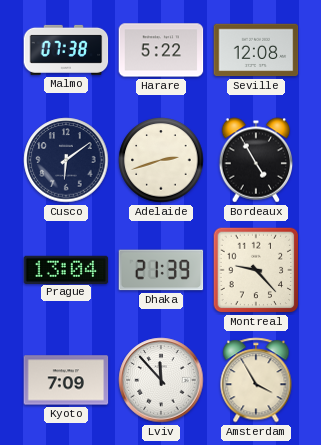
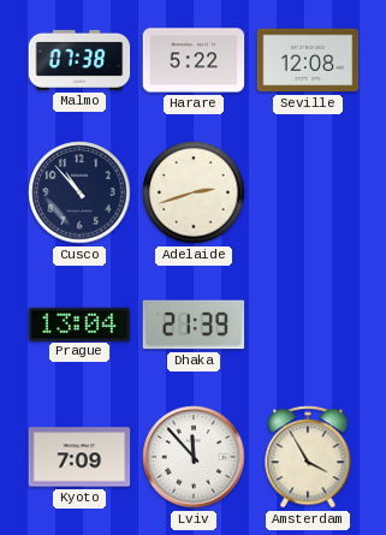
Cusco: 6:09 -> 10:53 (79, 192)
Bordeaux: 4:55 -> none (256, 160)
Montreal: 9:23 -> none (256, 270)
